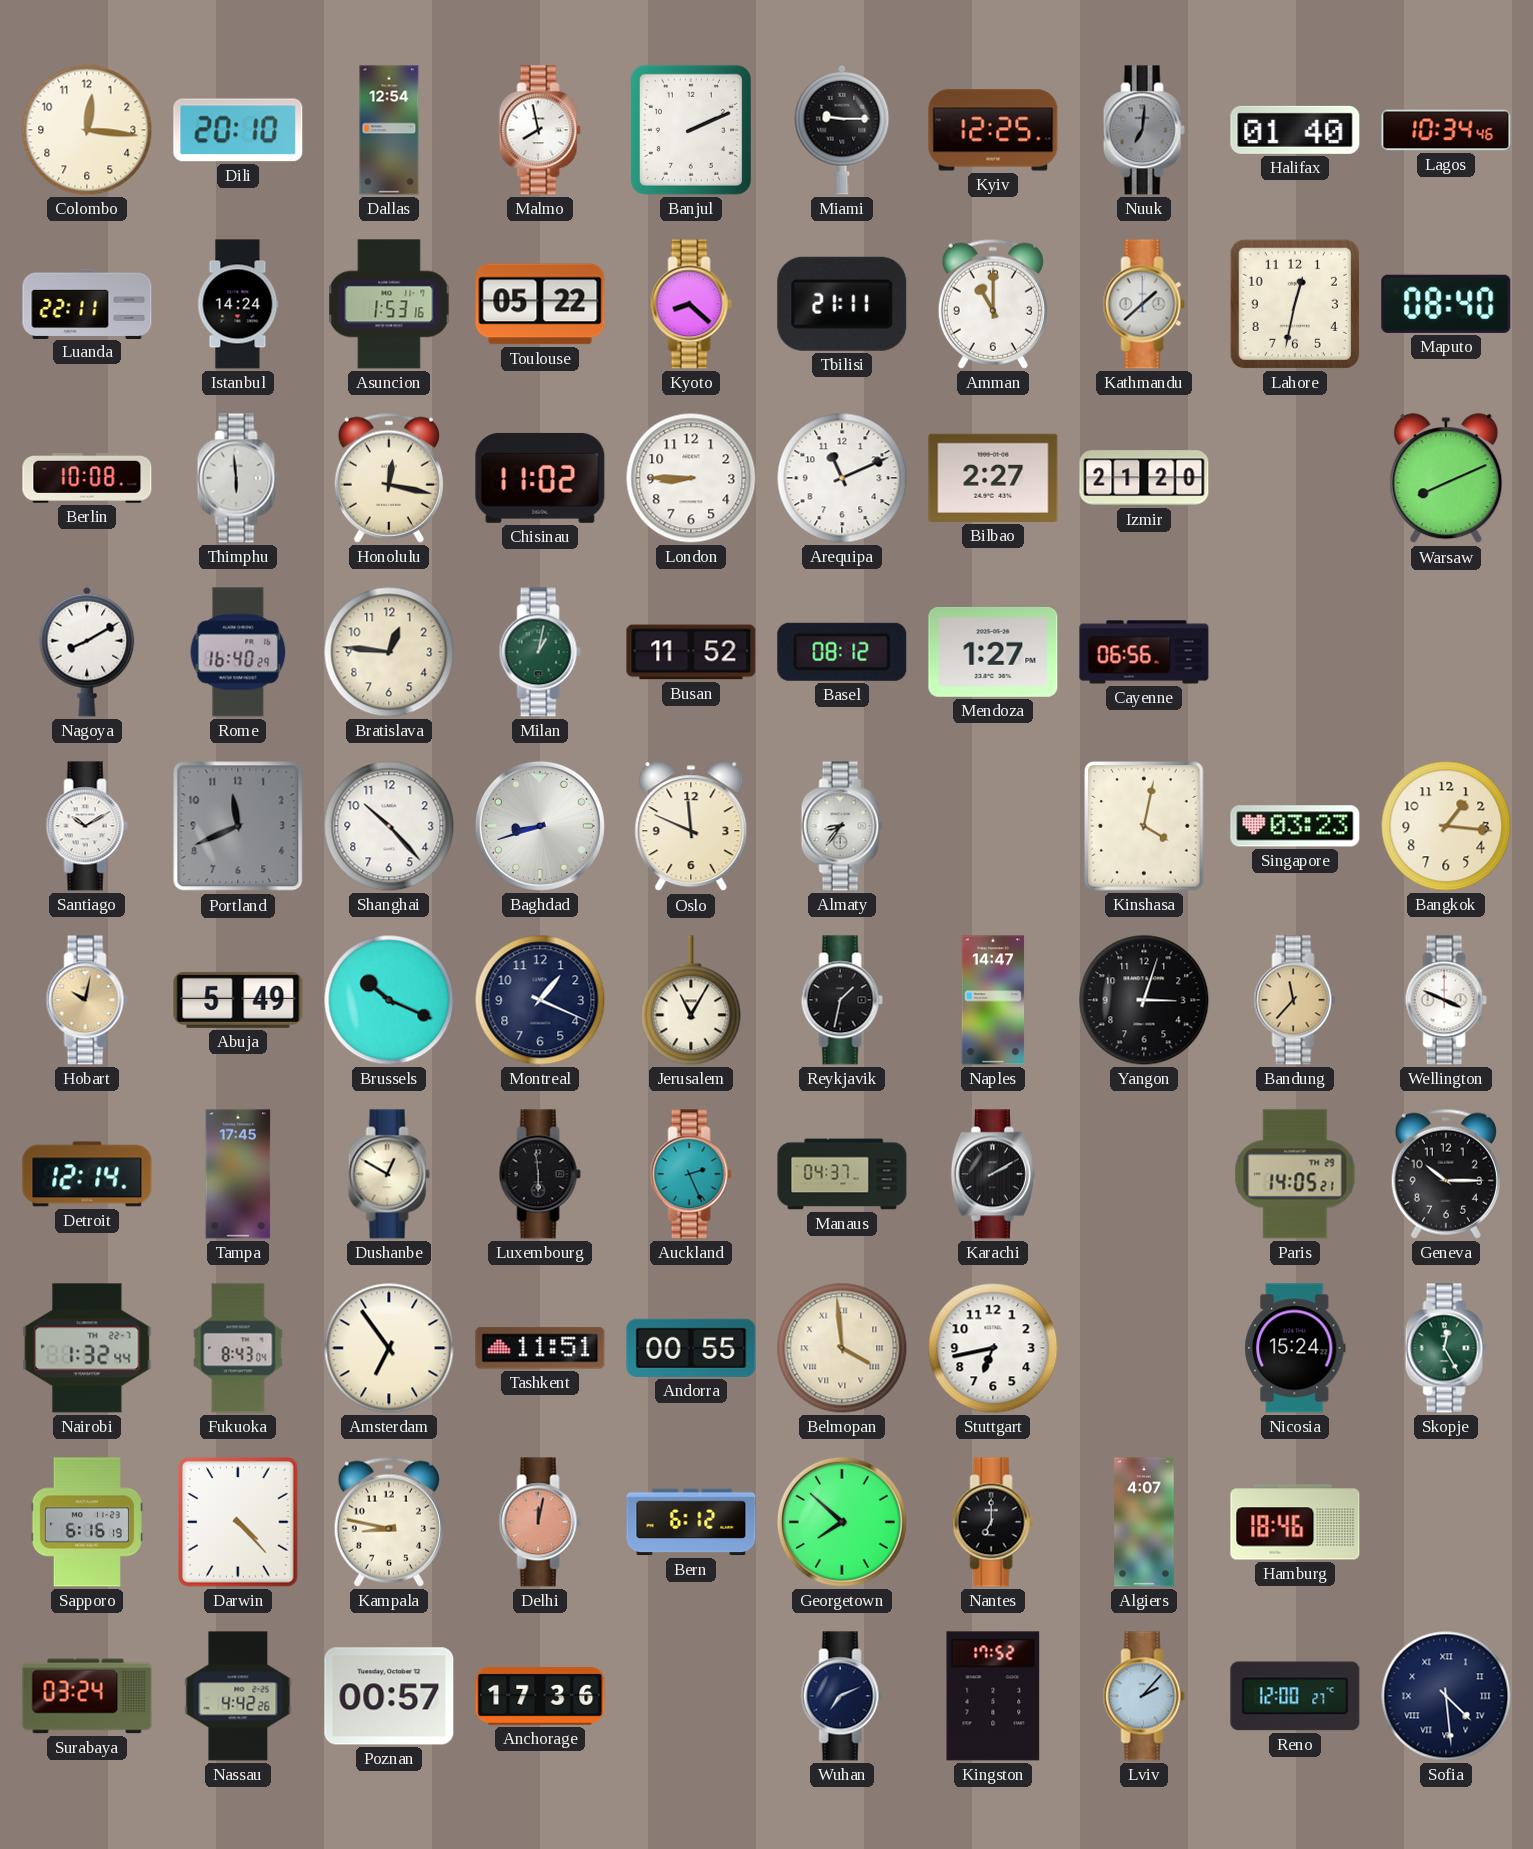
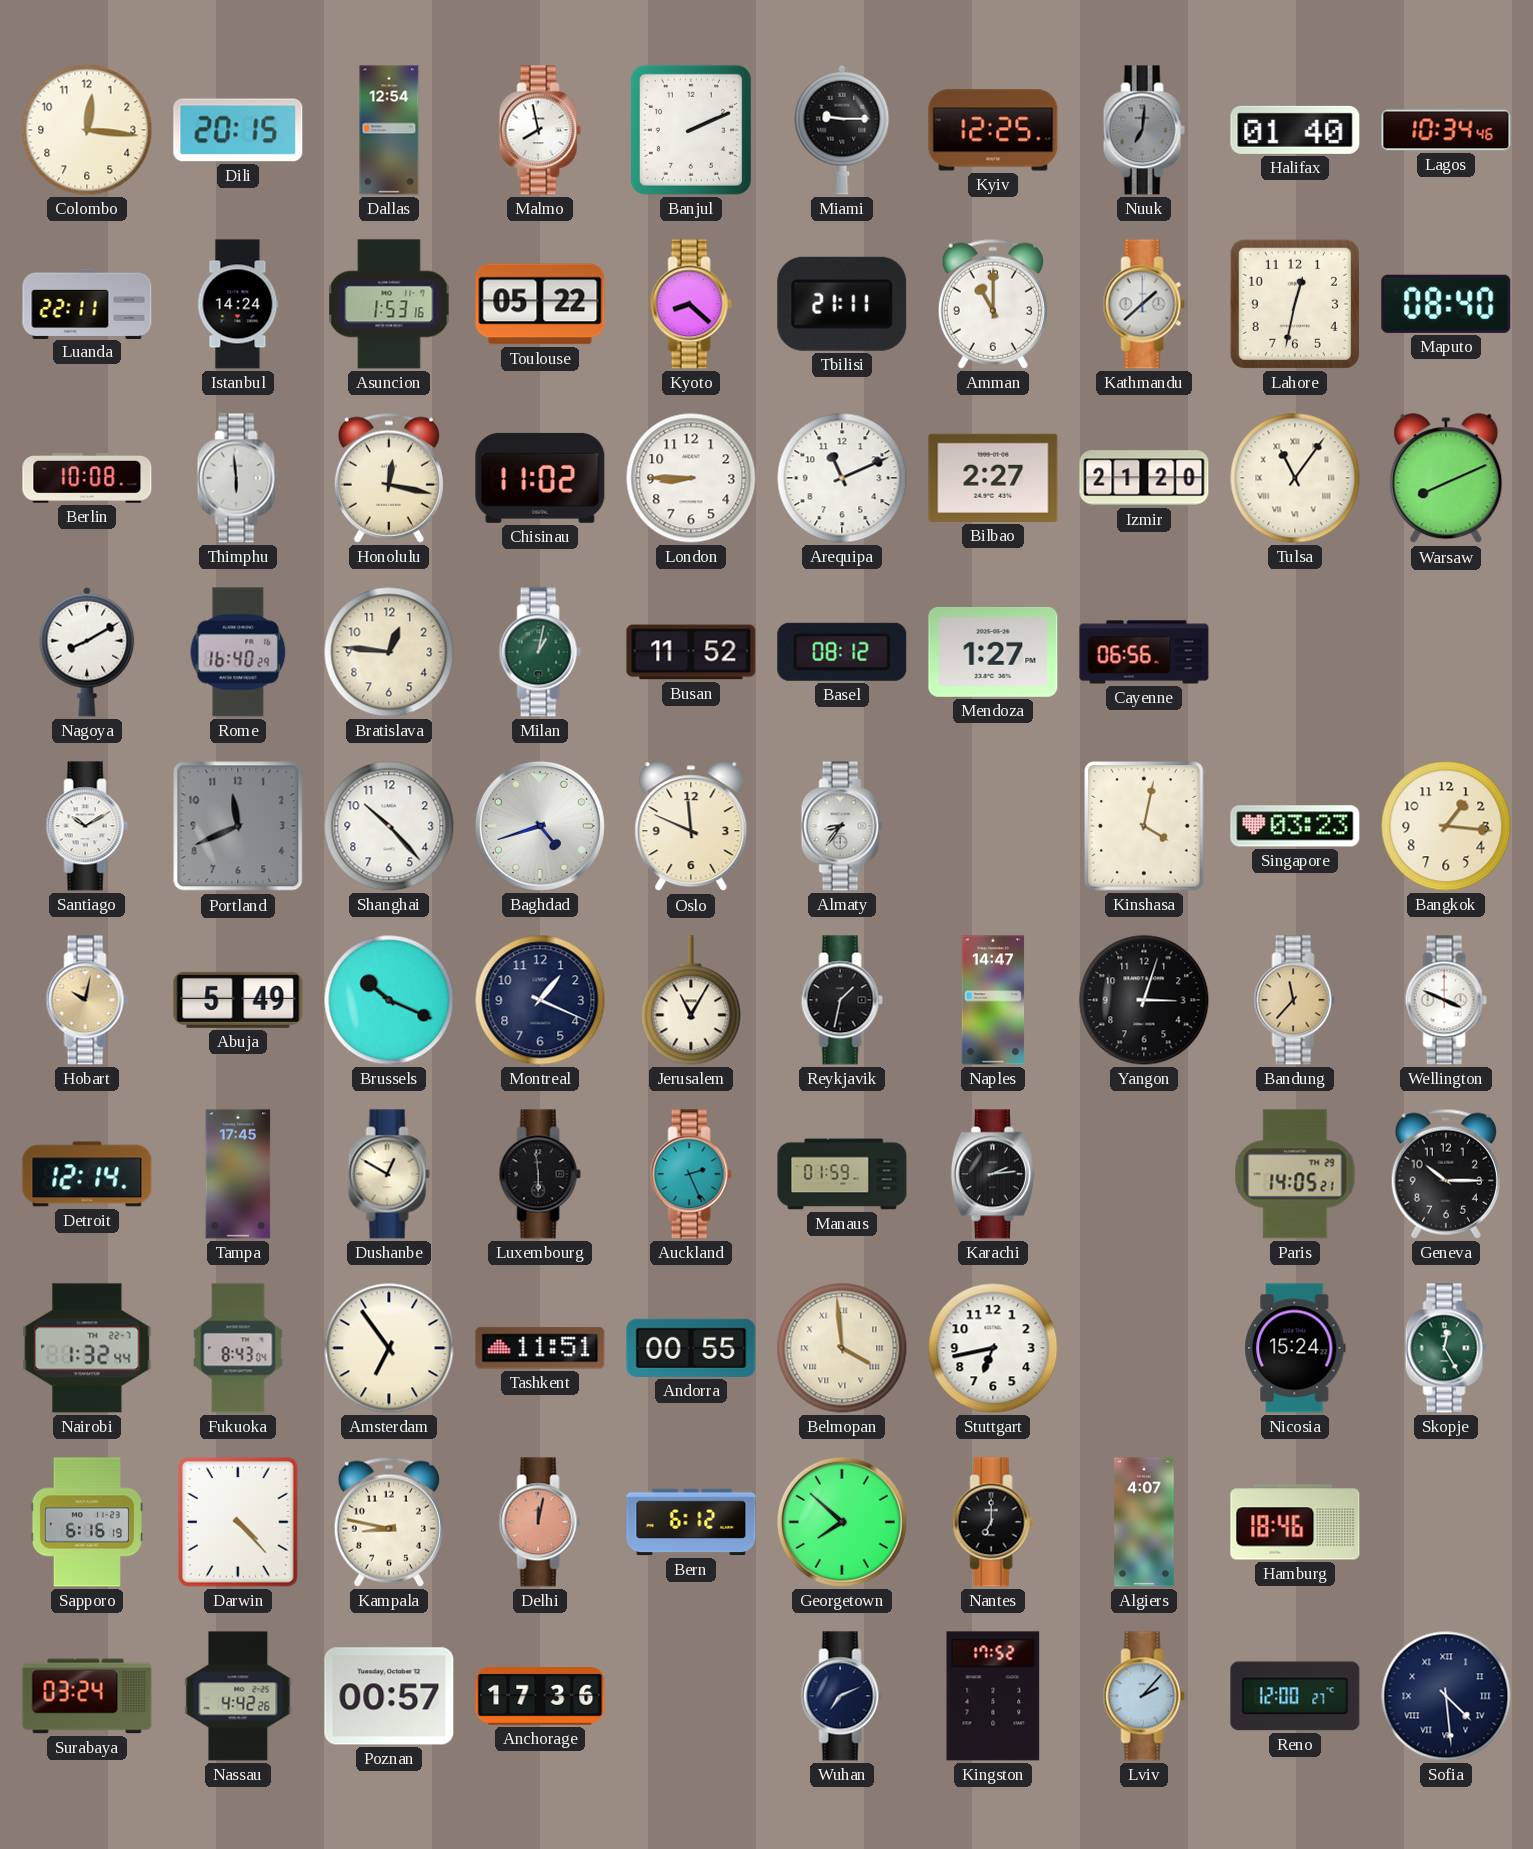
Dili: 20:10 -> 20:15 (238, 130)
Tulsa: none -> 11:06 (1295, 478)
Baghdad: 8:42 -> 4:42 (540, 826)
Manaus: 04:37 -> 01:59 (842, 1174)
Karachi: 2:10 -> 2:14 (993, 1174)
